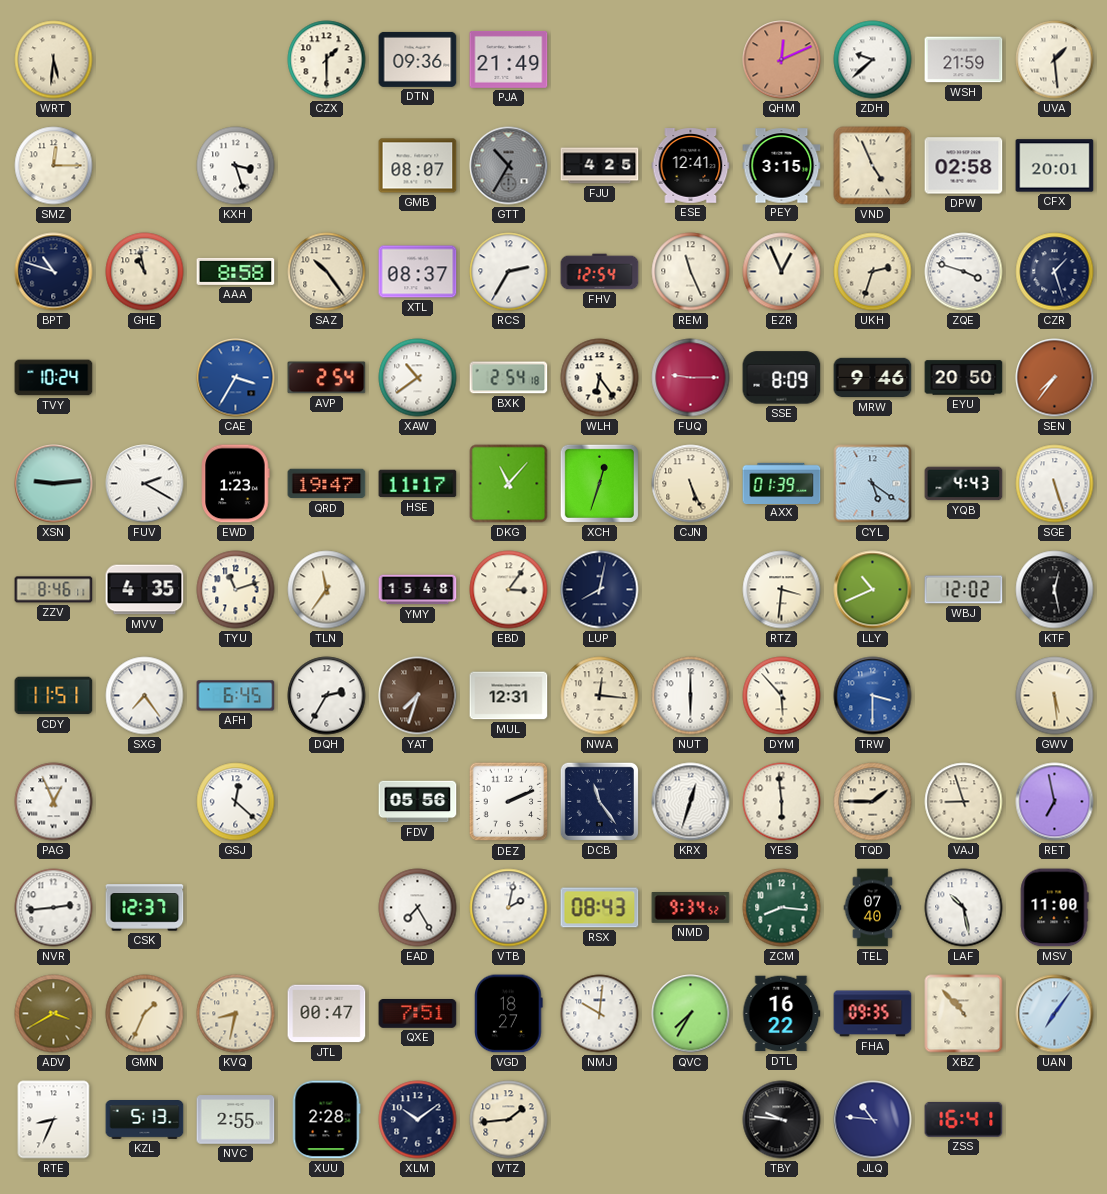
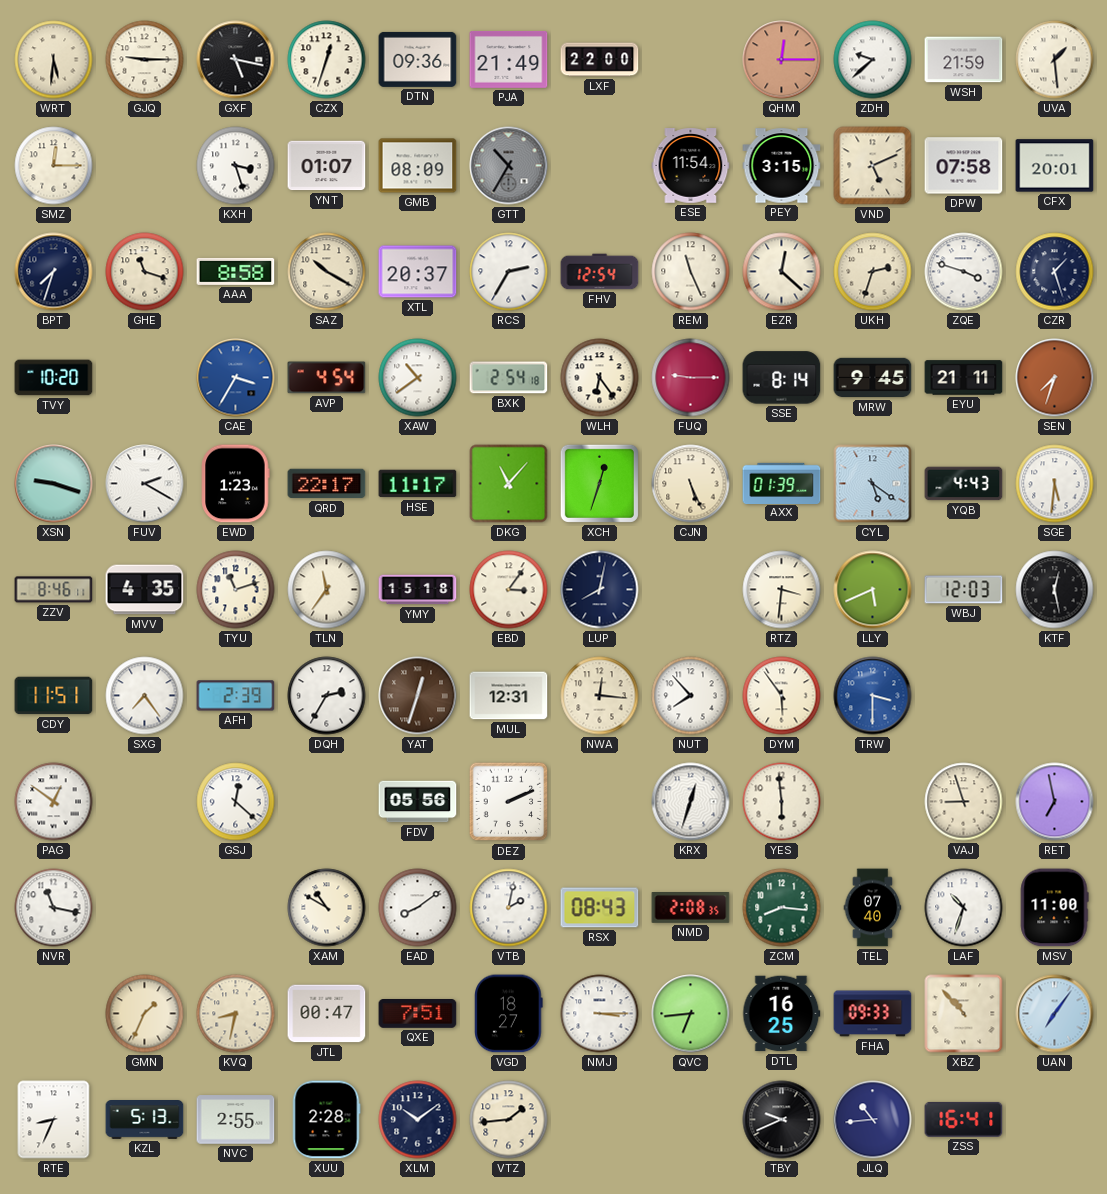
GJQ: none -> 9:15 (145, 60)
GXF: none -> 5:17 (236, 60)
CZX: 1:30 -> 12:33 (327, 60)
LXF: none -> 22:00 (600, 60)
QHM: 12:11 -> 12:15 (782, 60)
YNT: none -> 01:07 (327, 166)
GMB: 08:07 -> 08:09 (418, 166)
FJU: 4:25 -> none (600, 166)
ESE: 12:41 -> 11:54 (691, 166)
VND: 4:56 -> 5:11 (873, 166)
DPW: 02:58 -> 07:58 (964, 166)
BPT: 10:48 -> 7:33 (54, 272)
GHE: 10:58 -> 11:18 (145, 272)
SAZ: 10:24 -> 10:20 (327, 272)
XTL: 08:37 -> 20:37 (418, 272)
EZR: 12:56 -> 12:22 (782, 272)
TVY: 10:24 -> 10:20 (54, 378)
AVP: 2:54 -> 4:54 (327, 378)
SSE: 8:09 -> 8:14 (782, 378)
MRW: 9:46 -> 9:45 (873, 378)
EYU: 20:50 -> 21:11 (964, 378)
SEN: 7:36 -> 7:33 (1055, 378)
XSN: 9:14 -> 9:18 (54, 484)
QRD: 19:47 -> 22:17 (327, 484)
SGE: 5:27 -> 5:31 (1055, 484)
YMY: 15:48 -> 15:18 (418, 590)
LLY: 10:41 -> 5:41 (873, 590)
WBJ: 12:02 -> 12:03 (964, 590)
AFH: 6:45 -> 2:39 (236, 696)
YAT: 7:33 -> 12:33 (418, 696)
NUT: 6:00 -> 7:53 (691, 696)
DYM: 5:53 -> 5:54 (782, 696)
GWV: 5:29 -> none (1055, 696)
PAG: 12:56 -> 12:51 (54, 802)
DCB: 11:24 -> none (599, 801)
TQD: 1:45 -> none (873, 802)
NVR: 2:44 -> 11:17 (54, 908)
CSK: 12:37 -> none (145, 908)
XAM: none -> 10:50 (327, 908)
EAD: 7:25 -> 8:09 (418, 908)
NMD: 9:34 -> 2:08 (691, 908)
LAF: 10:28 -> 10:33 (964, 908)
ADV: 3:40 -> none (54, 1014)
NMJ: 10:01 -> 3:15 (600, 1014)
QVC: 7:35 -> 6:44 (691, 1014)
DTL: 16:22 -> 16:25 (782, 1014)
FHA: 09:35 -> 09:33 (873, 1014)
TBY: 9:46 -> 9:41 (782, 1120)
JLQ: 10:46 -> 10:44 (873, 1120)
